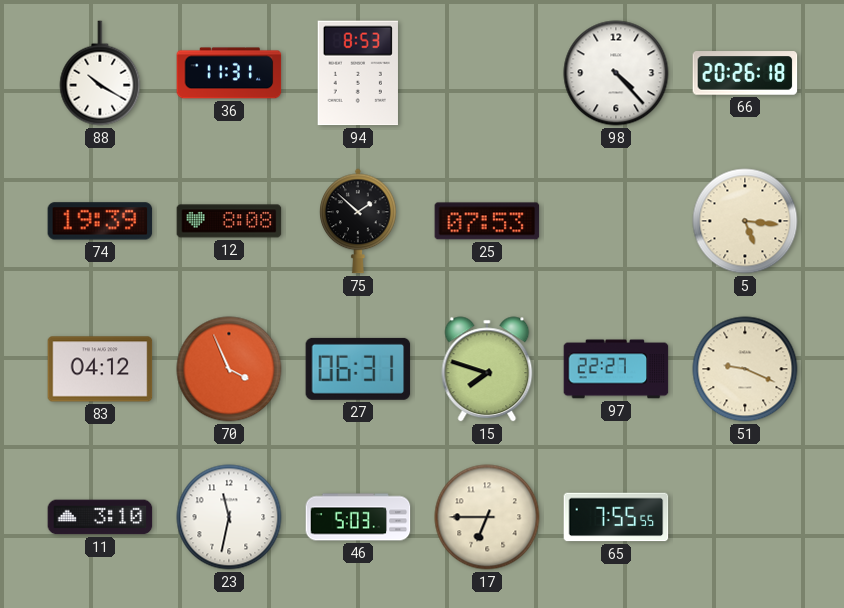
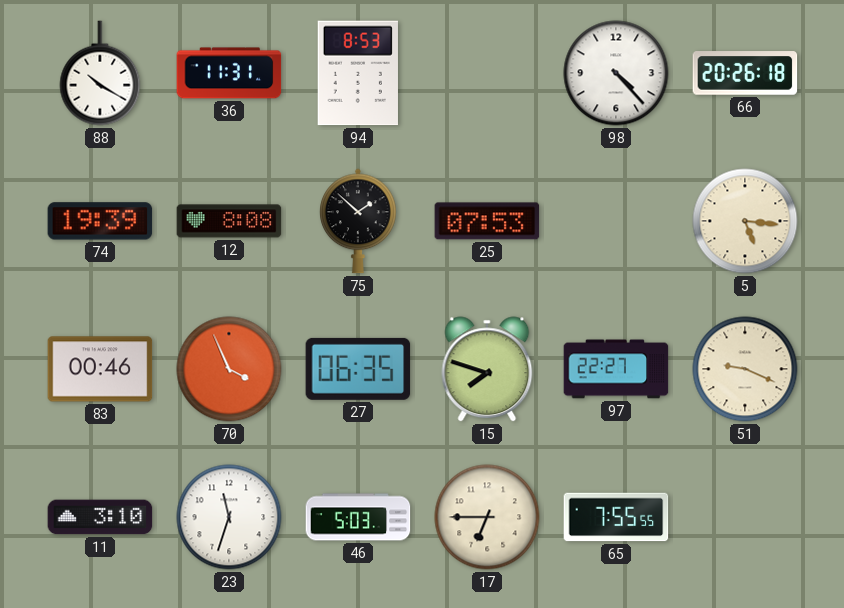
83: 04:12 -> 00:46 (100, 369)
27: 06:31 -> 06:35 (358, 369)
23: 11:32 -> 11:33 (229, 517)
